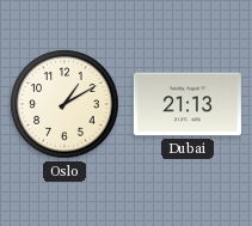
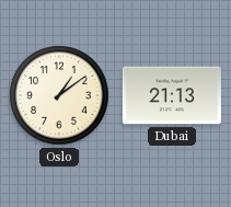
Oslo: 1:10 -> 1:09 (59, 95)
